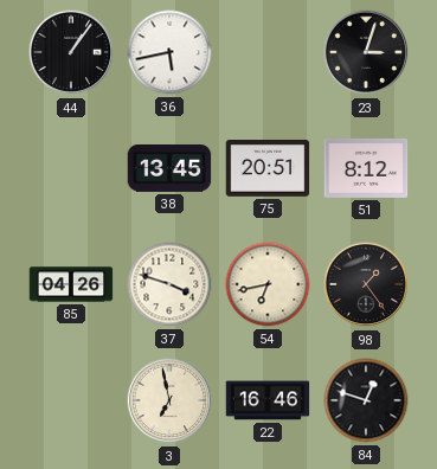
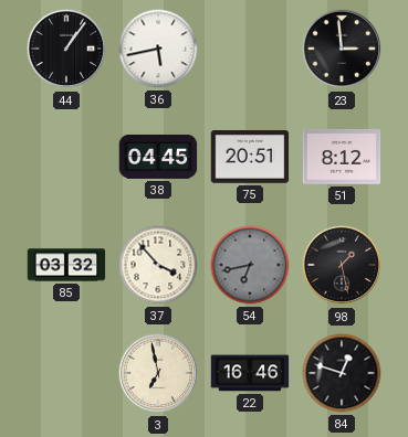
23: 3:03 -> 2:59 (342, 49)
38: 13:45 -> 04:45 (158, 157)
85: 04:26 -> 03:32 (66, 265)
37: 3:48 -> 3:53 (158, 265)
54 dial: cream -> grey (250, 265)
98: 1:24 -> 1:28 (342, 265)
